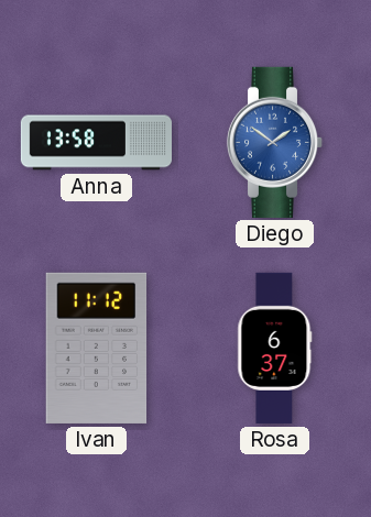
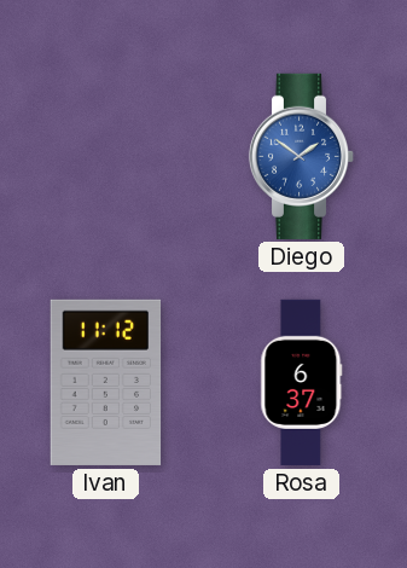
Anna: 13:58 -> none (96, 143)
